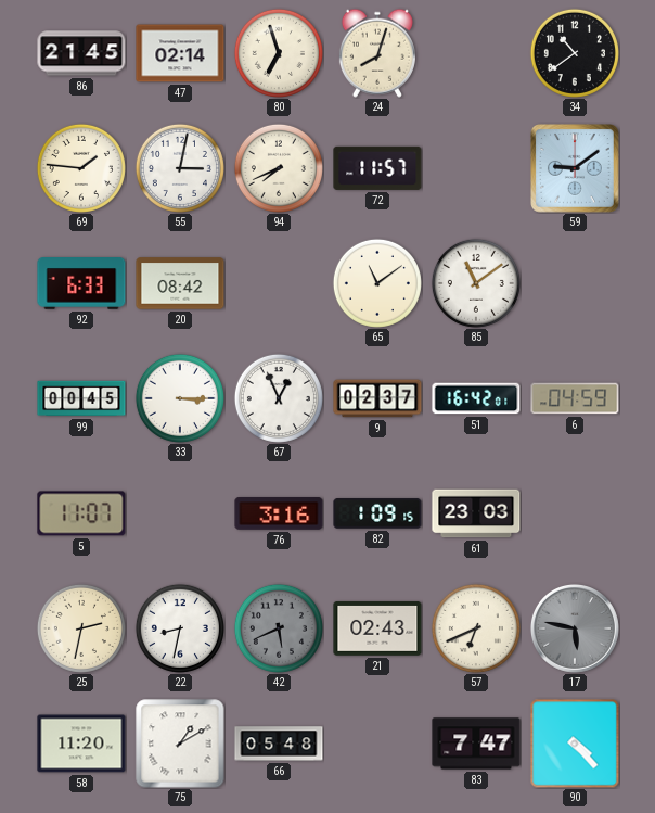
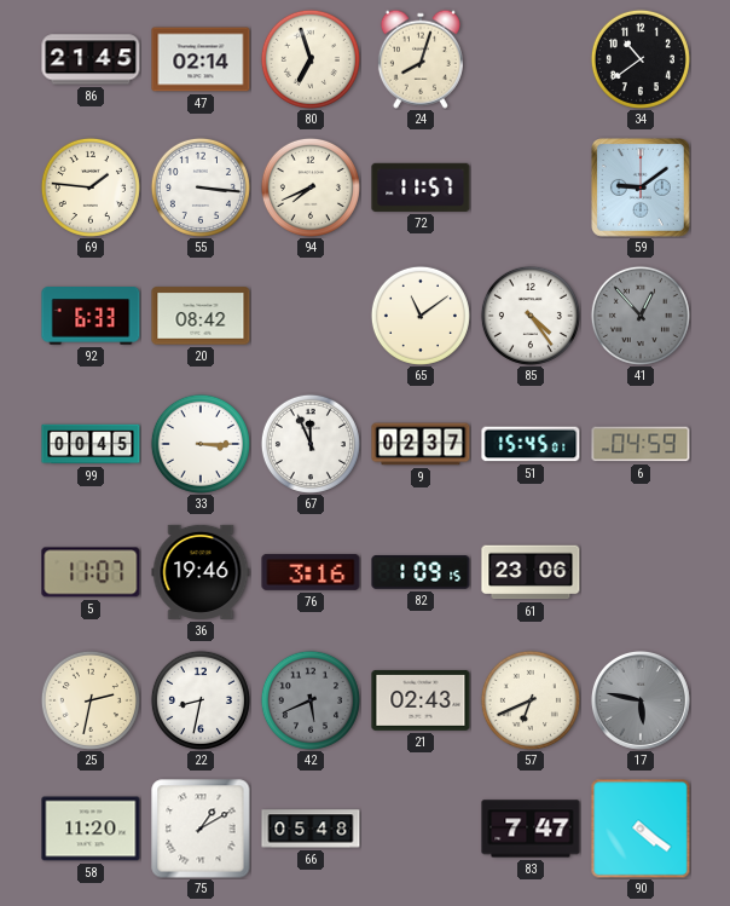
55: 3:02 -> 3:16 (201, 187)
85: 11:09 -> 4:24 (531, 316)
41: none -> 12:53 (641, 316)
67: 12:56 -> 11:56 (311, 444)
51: 16:42 -> 15:45 (531, 444)
36: none -> 19:46 (201, 572)
61: 23:03 -> 23:06 (531, 572)
90: 4:23 -> 4:21 (641, 829)
